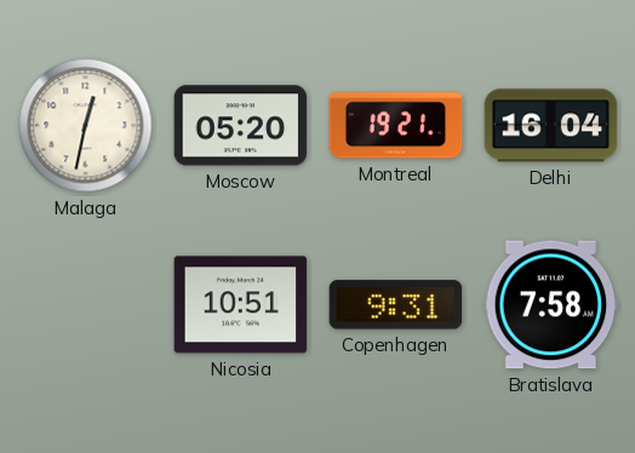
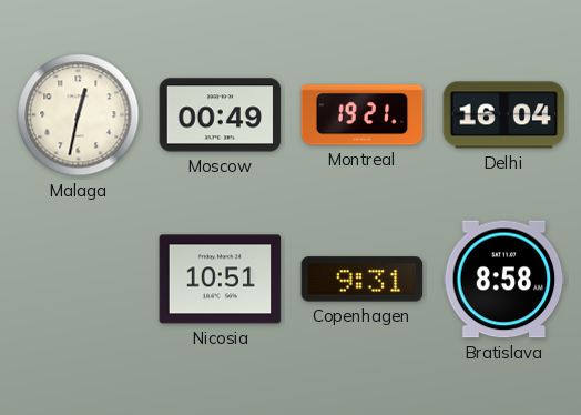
Moscow: 05:20 -> 00:49 (221, 115)
Bratislava: 7:58 -> 8:58 (504, 280)
